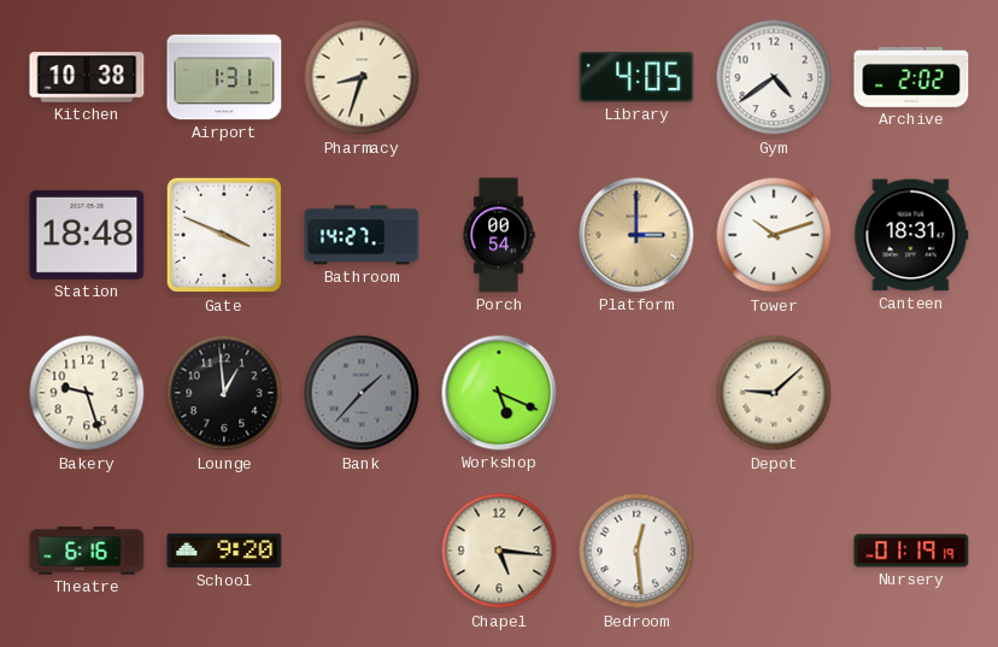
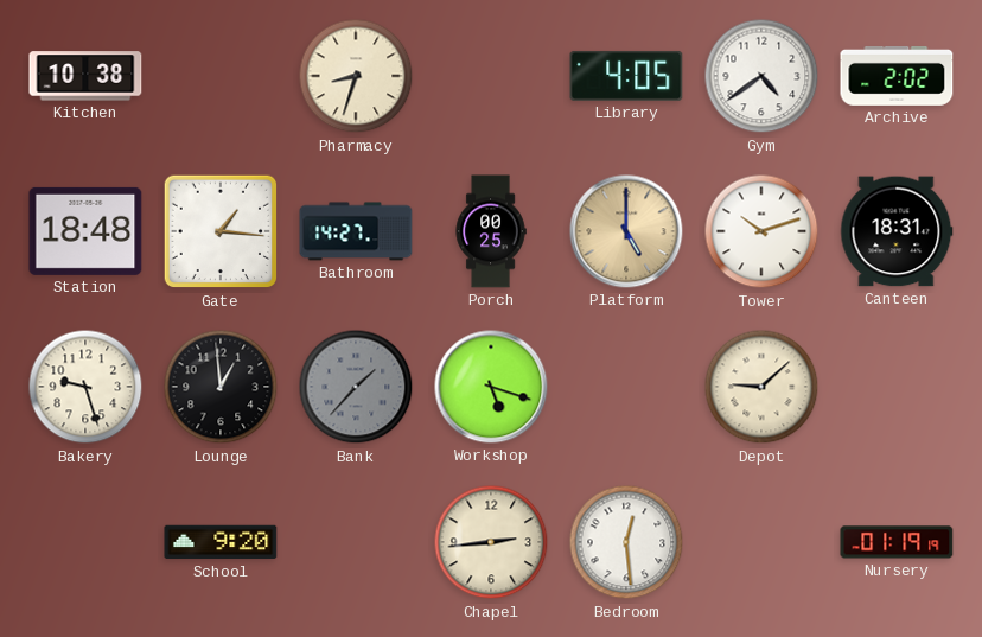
Airport: 1:31 -> none (224, 77)
Gate: 3:49 -> 1:16 (221, 231)
Porch: 00:54 -> 00:25 (491, 231)
Platform: 3:00 -> 5:00 (626, 231)
Workshop: 5:19 -> 5:18 (491, 387)
Theatre: 6:16 -> none (87, 551)
Chapel: 5:16 -> 2:44 (491, 542)
